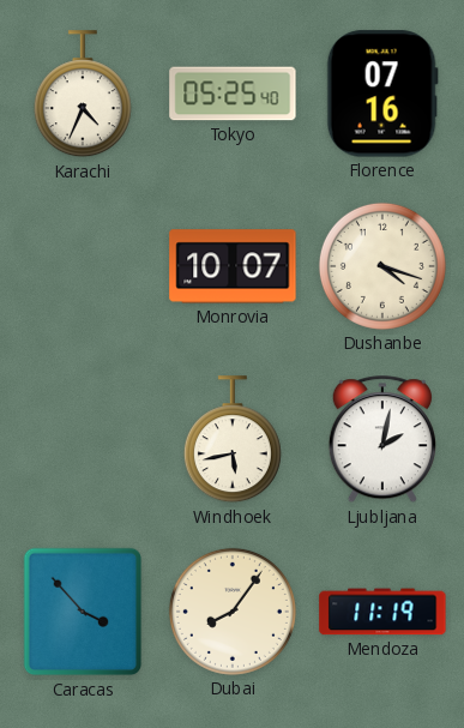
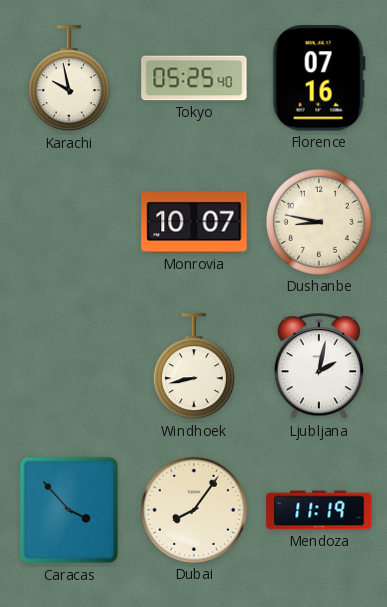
Karachi: 4:34 -> 9:58 (69, 79)
Dushanbe: 4:18 -> 8:47 (319, 222)
Windhoek: 5:43 -> 8:43 (194, 367)
